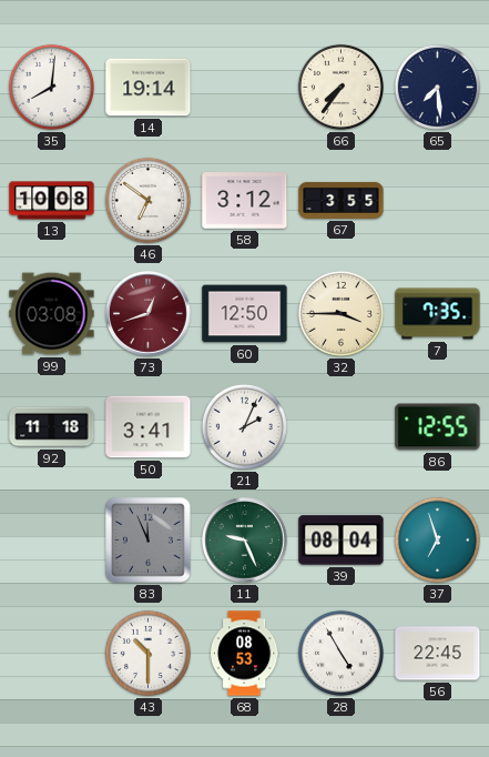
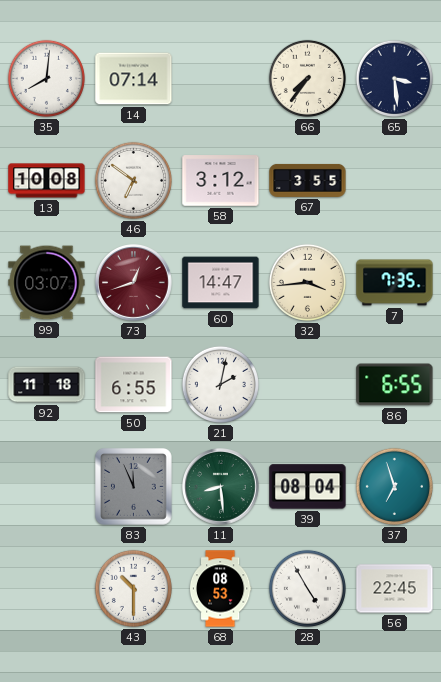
14: 19:14 -> 07:14 (134, 79)
65: 7:29 -> 3:29 (394, 78)
99: 03:08 -> 03:07 (47, 283)
60: 12:50 -> 14:47 (221, 283)
32: 3:45 -> 3:44 (307, 282)
50: 3:41 -> 6:55 (134, 385)
21: 2:04 -> 2:02 (220, 384)
86: 12:55 -> 6:55 (395, 385)
11: 9:26 -> 8:29 (221, 487)
